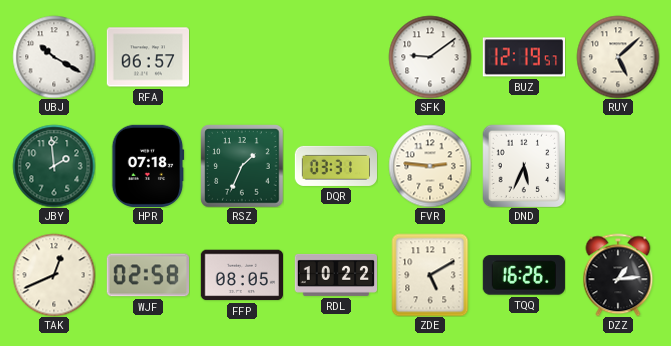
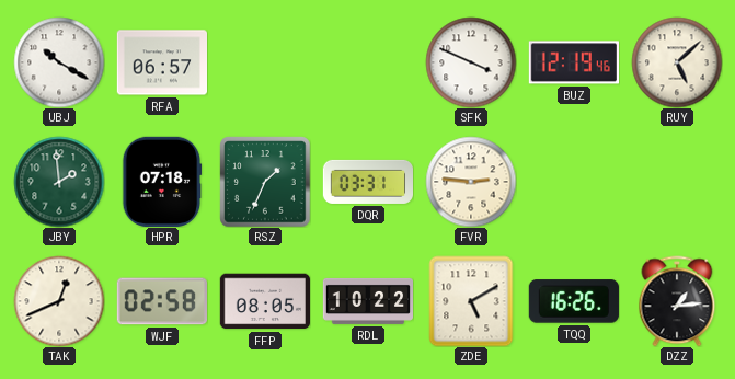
SFK: 9:09 -> 3:49 (471, 62)
BUZ: 12:19:57 -> 12:19:46 (573, 62)
DND: 5:34 -> none (524, 166)
